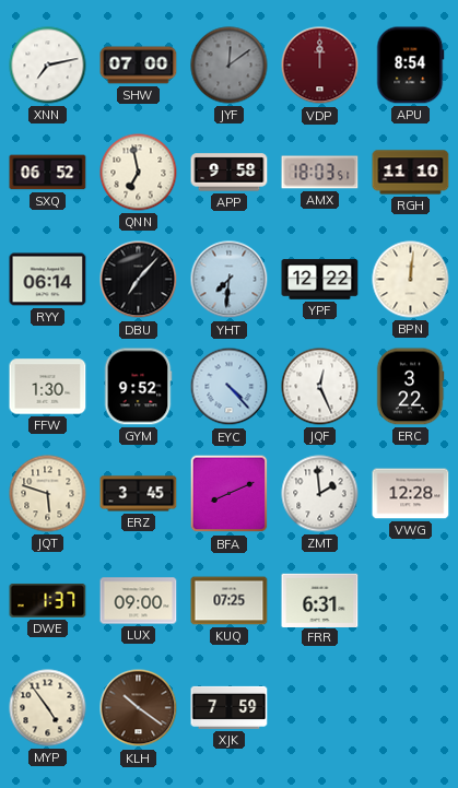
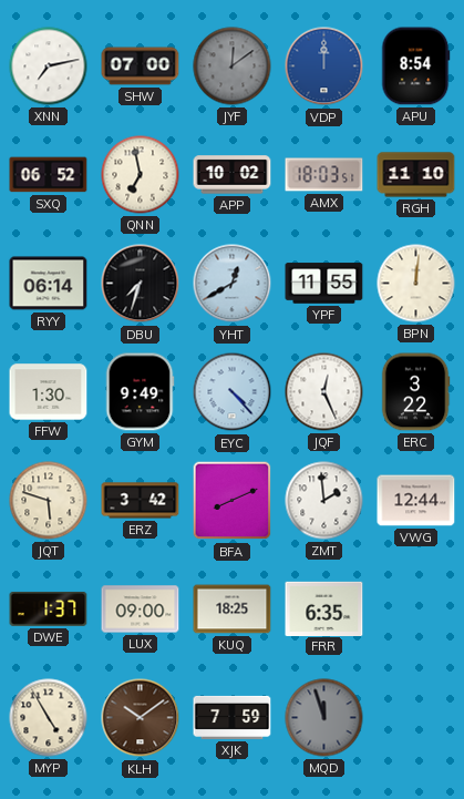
VDP dial: burgundy -> blue (324, 66)
APP: 9:58 -> 10:02 (233, 175)
DBU: 7:07 -> 7:33 (141, 284)
YHT: 7:31 -> 12:40 (233, 284)
YPF: 12:22 -> 11:55 (324, 284)
GYM: 9:52 -> 9:49 (140, 392)
ERZ: 3:45 -> 3:42 (141, 501)
VWG: 12:28 -> 12:44 (416, 501)
KUQ: 07:25 -> 18:25 (233, 610)
FRR: 6:31 -> 6:35 (324, 608)
MYP: 4:54 -> 4:55 (49, 718)
KLH: 10:21 -> 10:09 (141, 718)
MQD: none -> 11:57 (324, 718)
